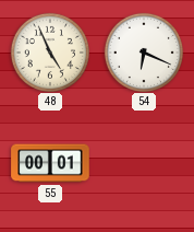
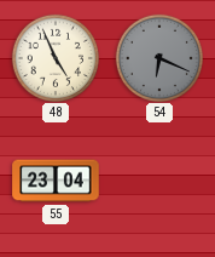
54 dial: white -> grey (158, 57)
55: 00:01 -> 23:04 (56, 181)
